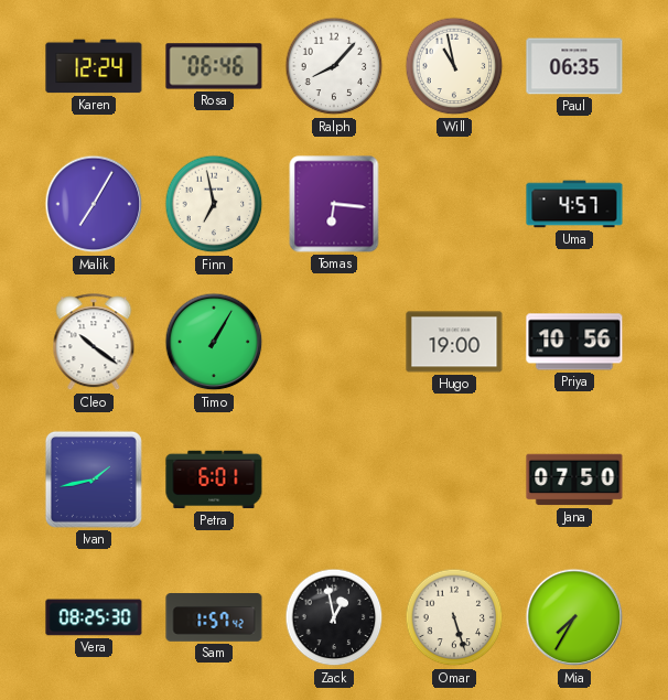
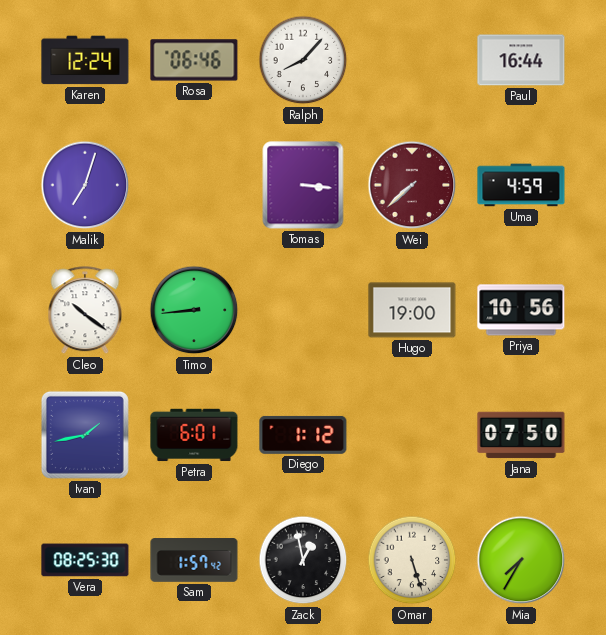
Will: 10:58 -> none (454, 66)
Paul: 06:35 -> 16:44 (521, 60)
Malik: 7:05 -> 7:03 (85, 185)
Finn: 6:58 -> none (214, 204)
Tomas: 6:16 -> 3:16 (303, 185)
Wei: none -> 7:38 (412, 185)
Uma: 4:57 -> 4:59 (521, 185)
Timo: 1:05 -> 8:44 (194, 310)
Diego: none -> 1:12 (303, 435)
